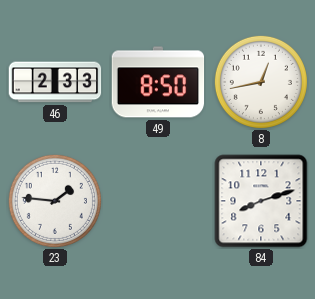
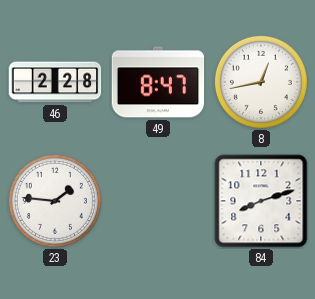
46: 2:33 -> 2:28 (55, 82)
49: 8:50 -> 8:47 (158, 82)
